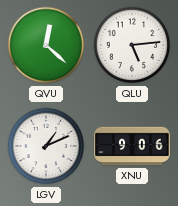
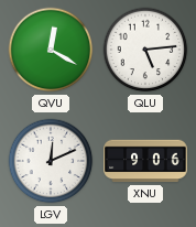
QVU: 12:22 -> 12:20 (51, 50)
LGV: 1:11 -> 12:11 (51, 161)
